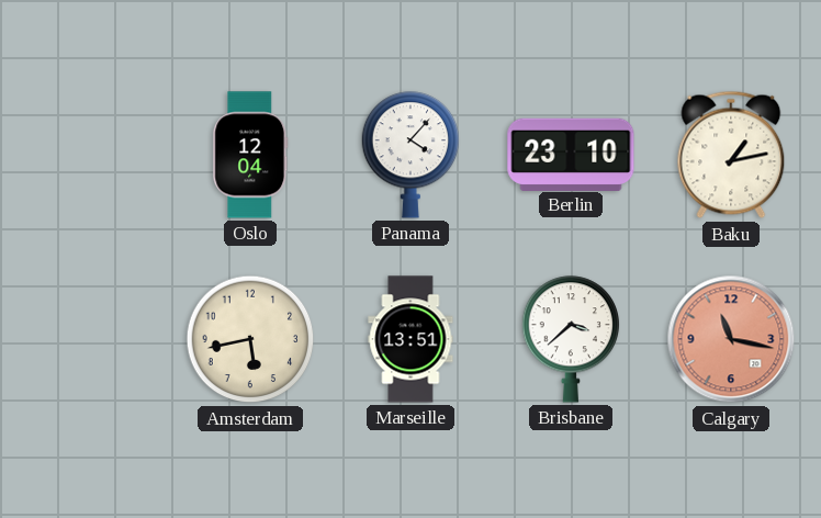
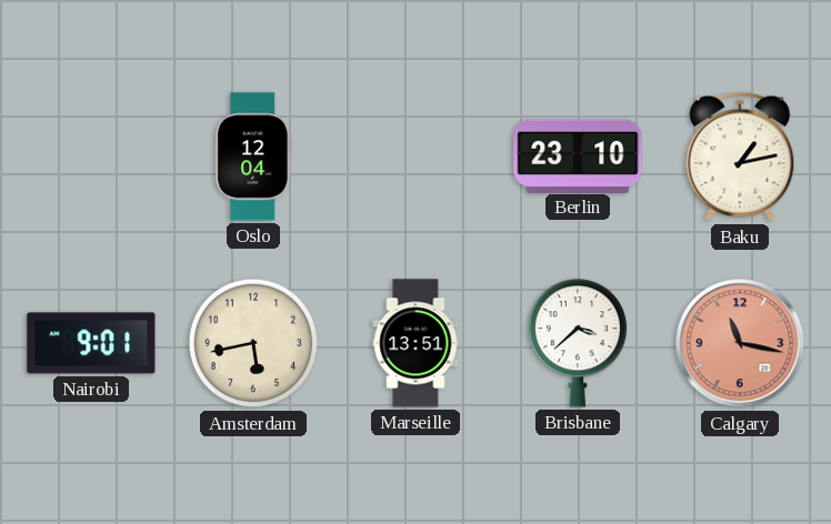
Panama: 4:07 -> none (410, 155)
Nairobi: none -> 9:01 (91, 343)
